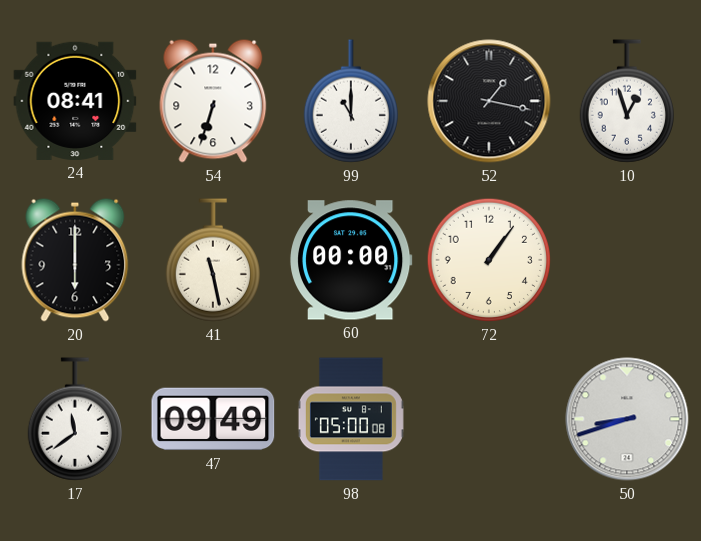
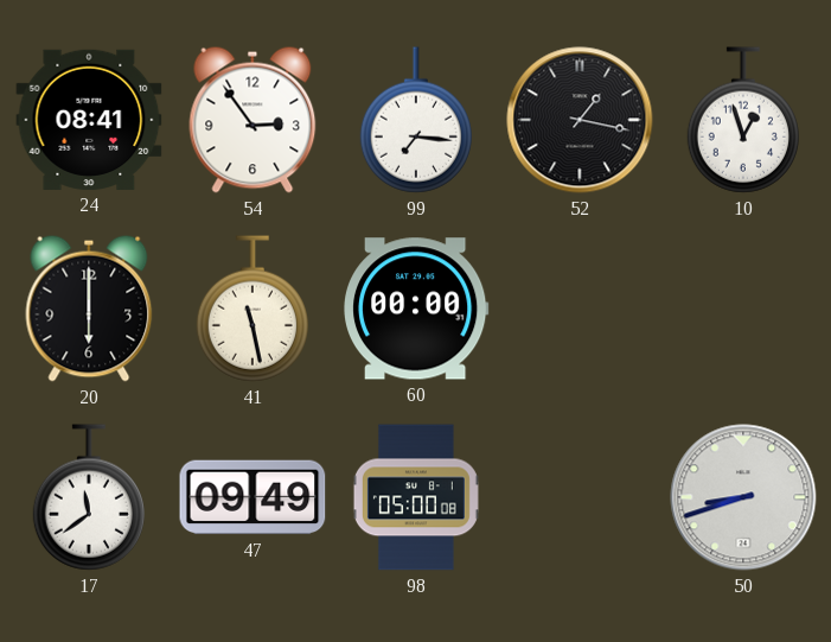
54: 6:33 -> 2:54 (253, 120)
99: 11:00 -> 7:16 (416, 120)
72: 1:06 -> none (489, 260)
